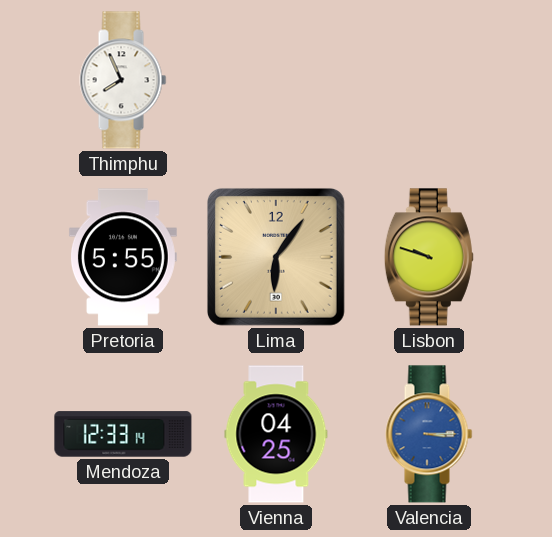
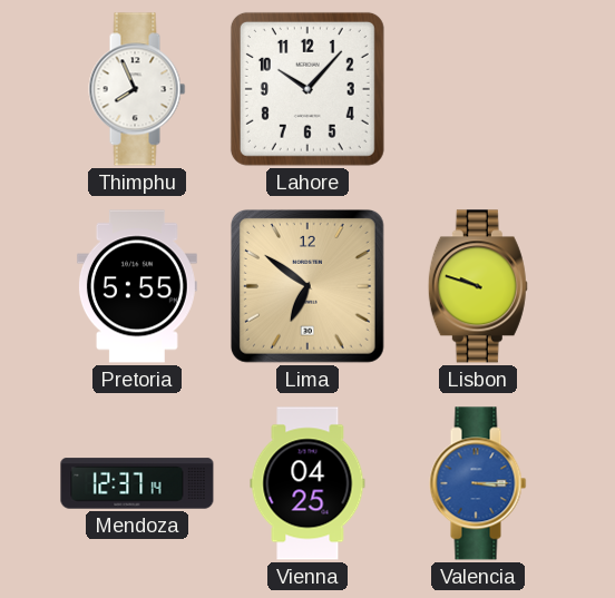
Lahore: none -> 10:07 (307, 89)
Lima: 6:06 -> 6:51 (307, 286)
Mendoza: 12:33 -> 12:37 (137, 483)
